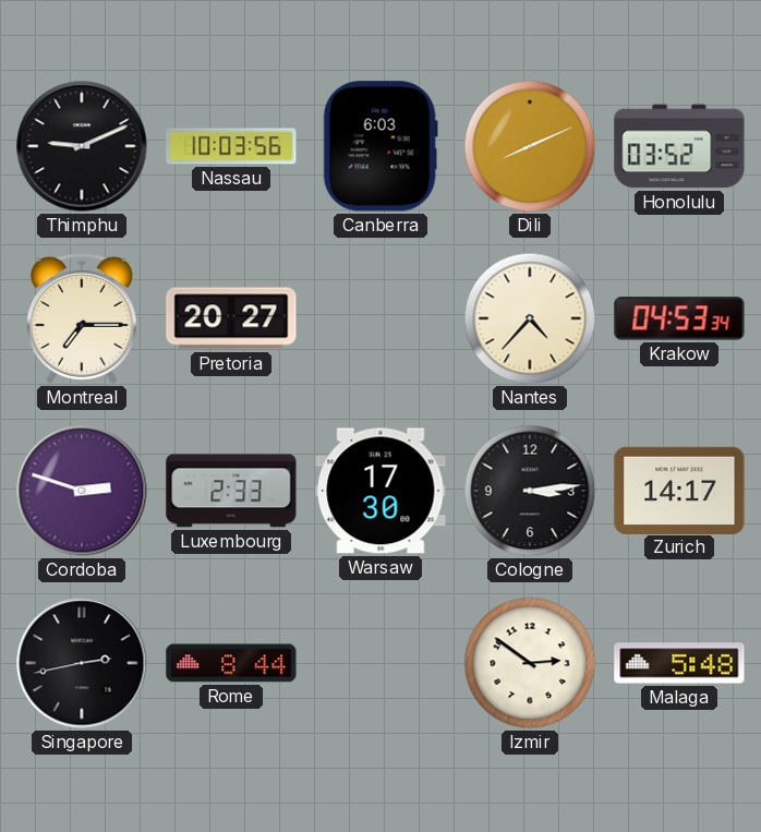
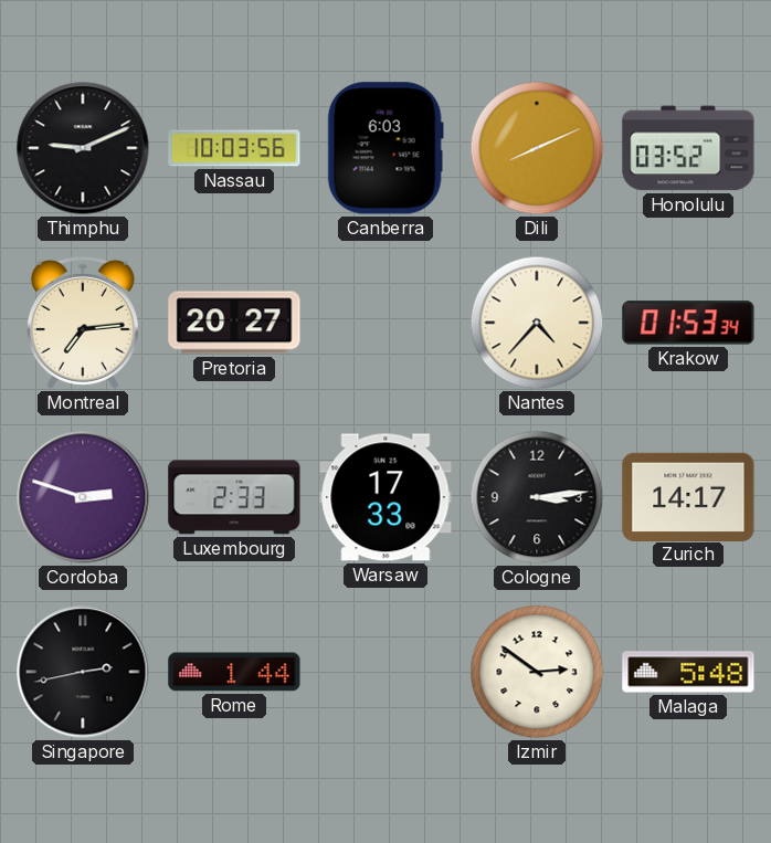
Montreal: 7:15 -> 7:14 (83, 323)
Krakow: 04:53 -> 01:53 (688, 323)
Warsaw: 17:30 -> 17:33 (385, 497)
Rome: 8:44 -> 1:44 (234, 672)
